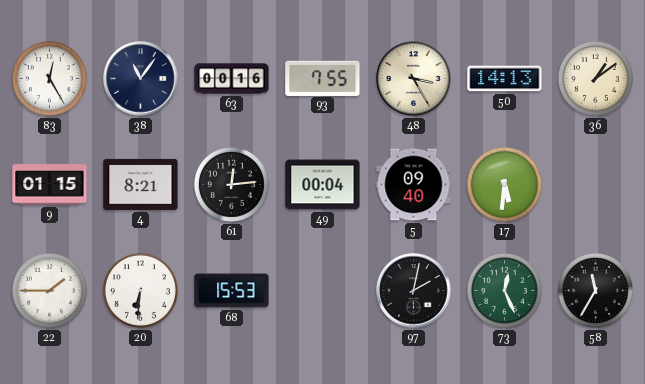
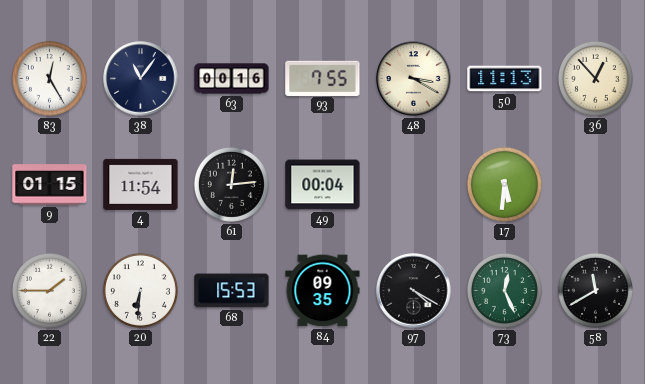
48: 3:25 -> 3:20 (414, 79)
50: 14:13 -> 11:13 (505, 79)
36: 1:09 -> 12:53 (595, 78)
4: 8:21 -> 11:54 (141, 184)
5: 09:40 -> none (414, 185)
84: none -> 09:35 (323, 291)
97: 2:02 -> 4:20 (414, 291)
58: 11:35 -> 11:40 (595, 290)
